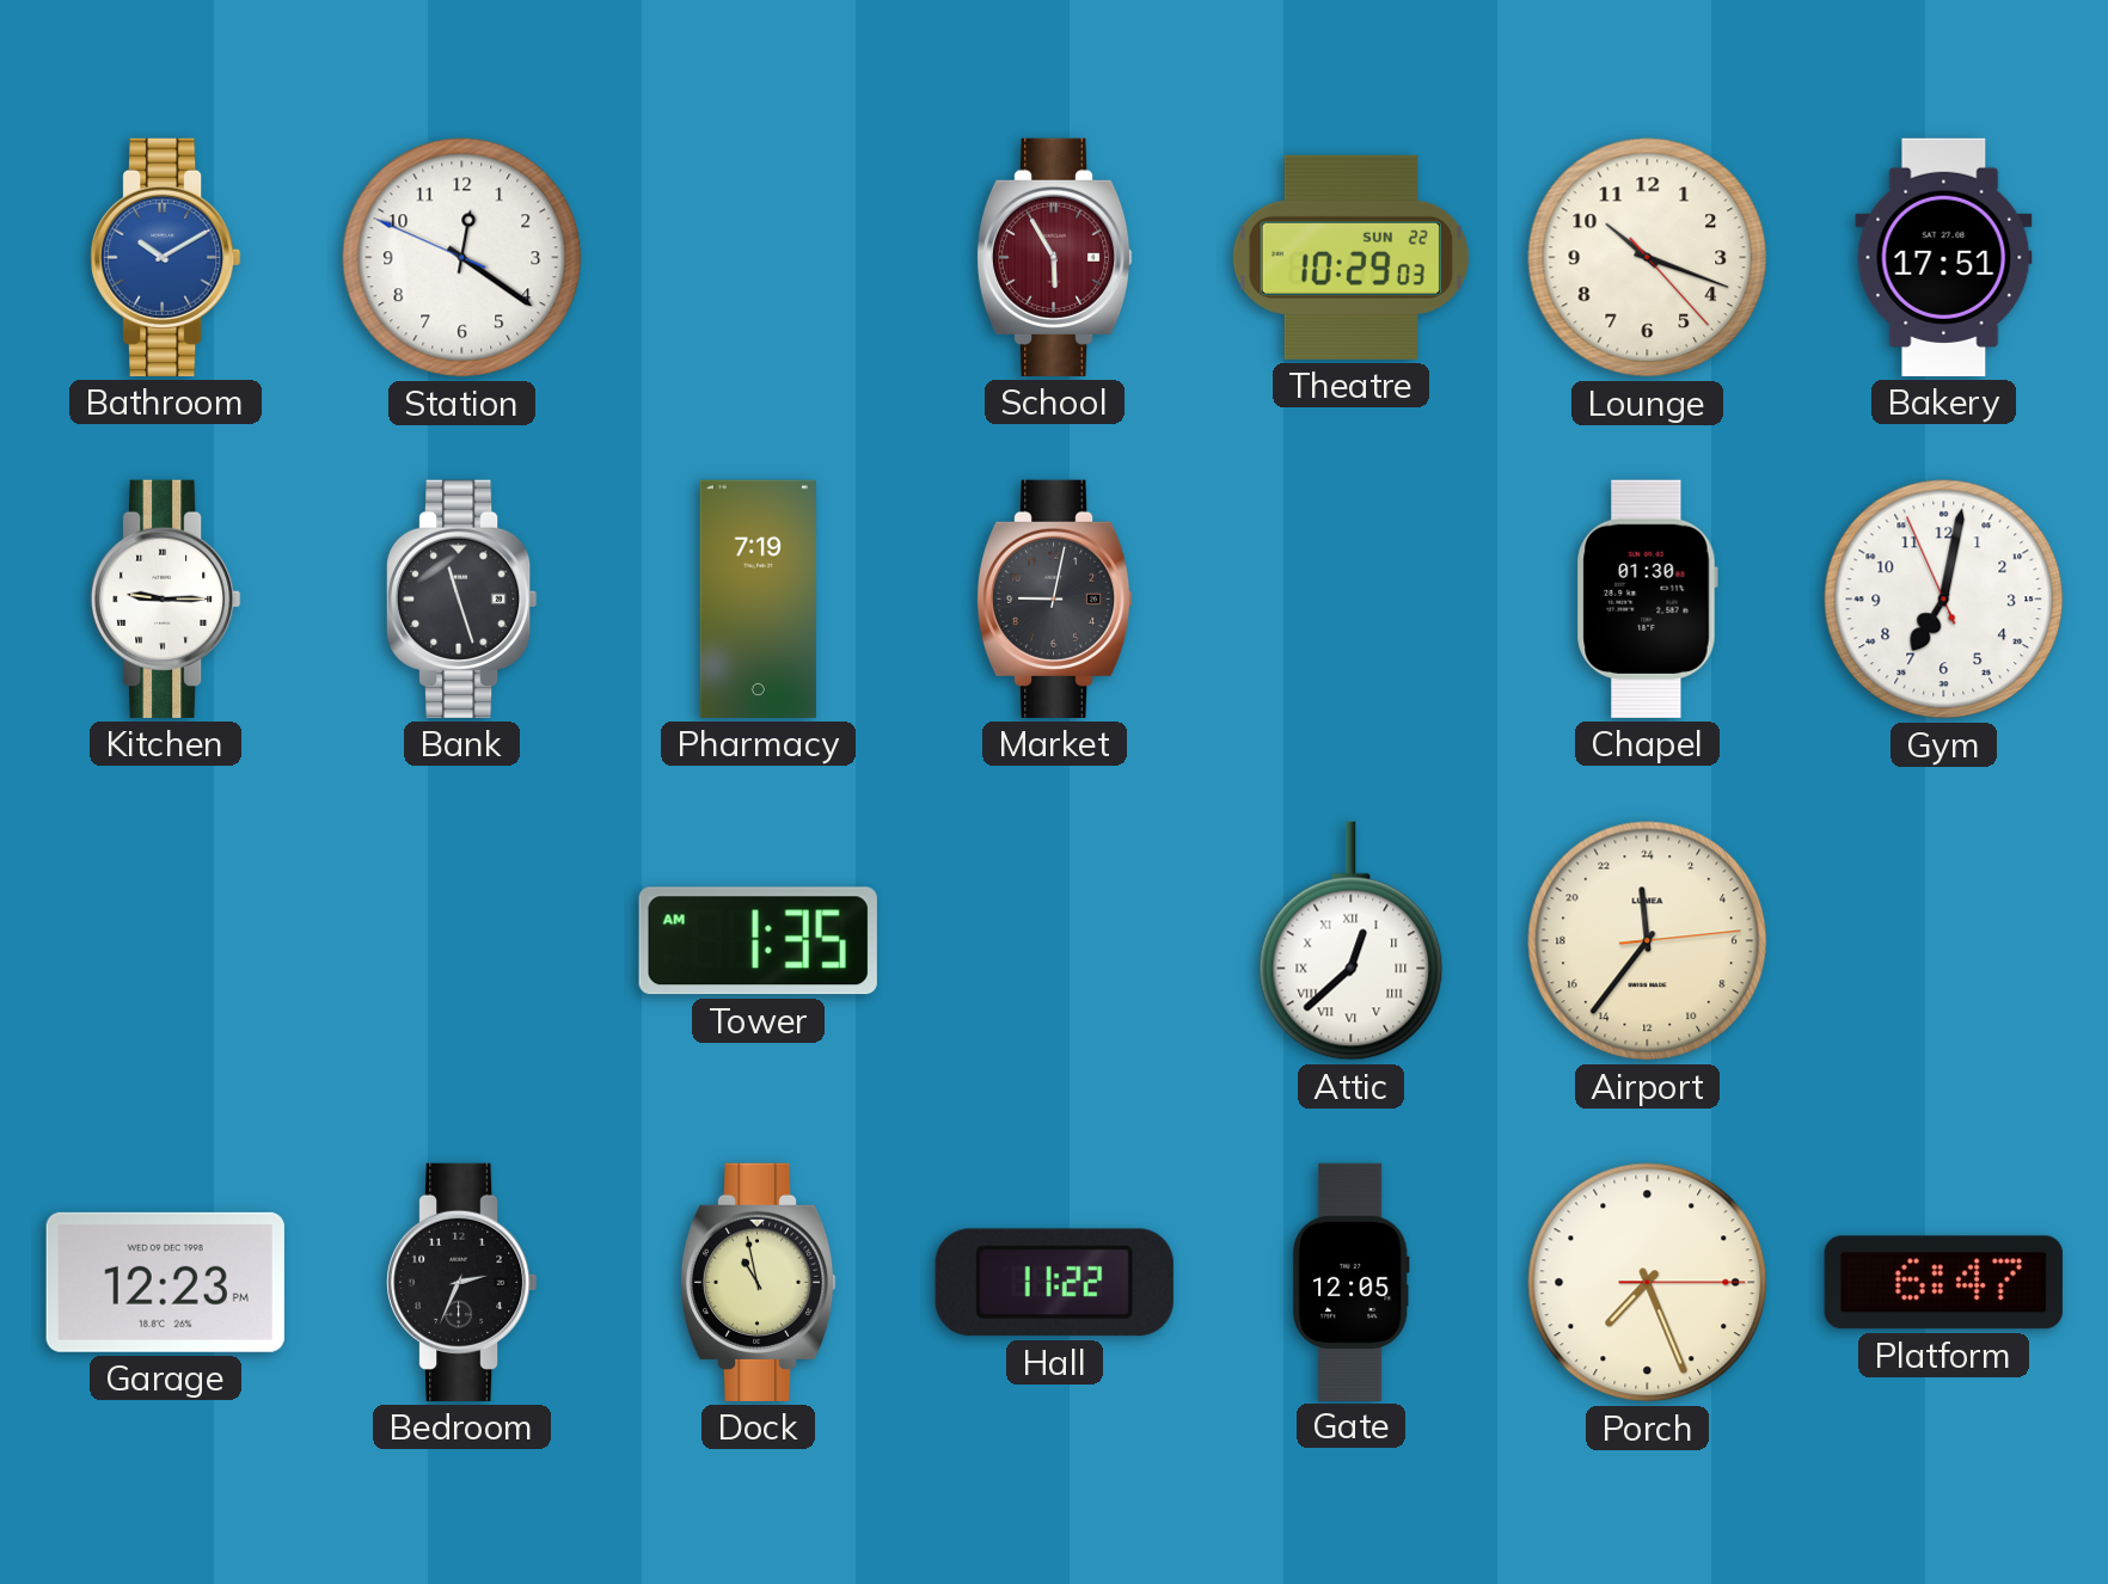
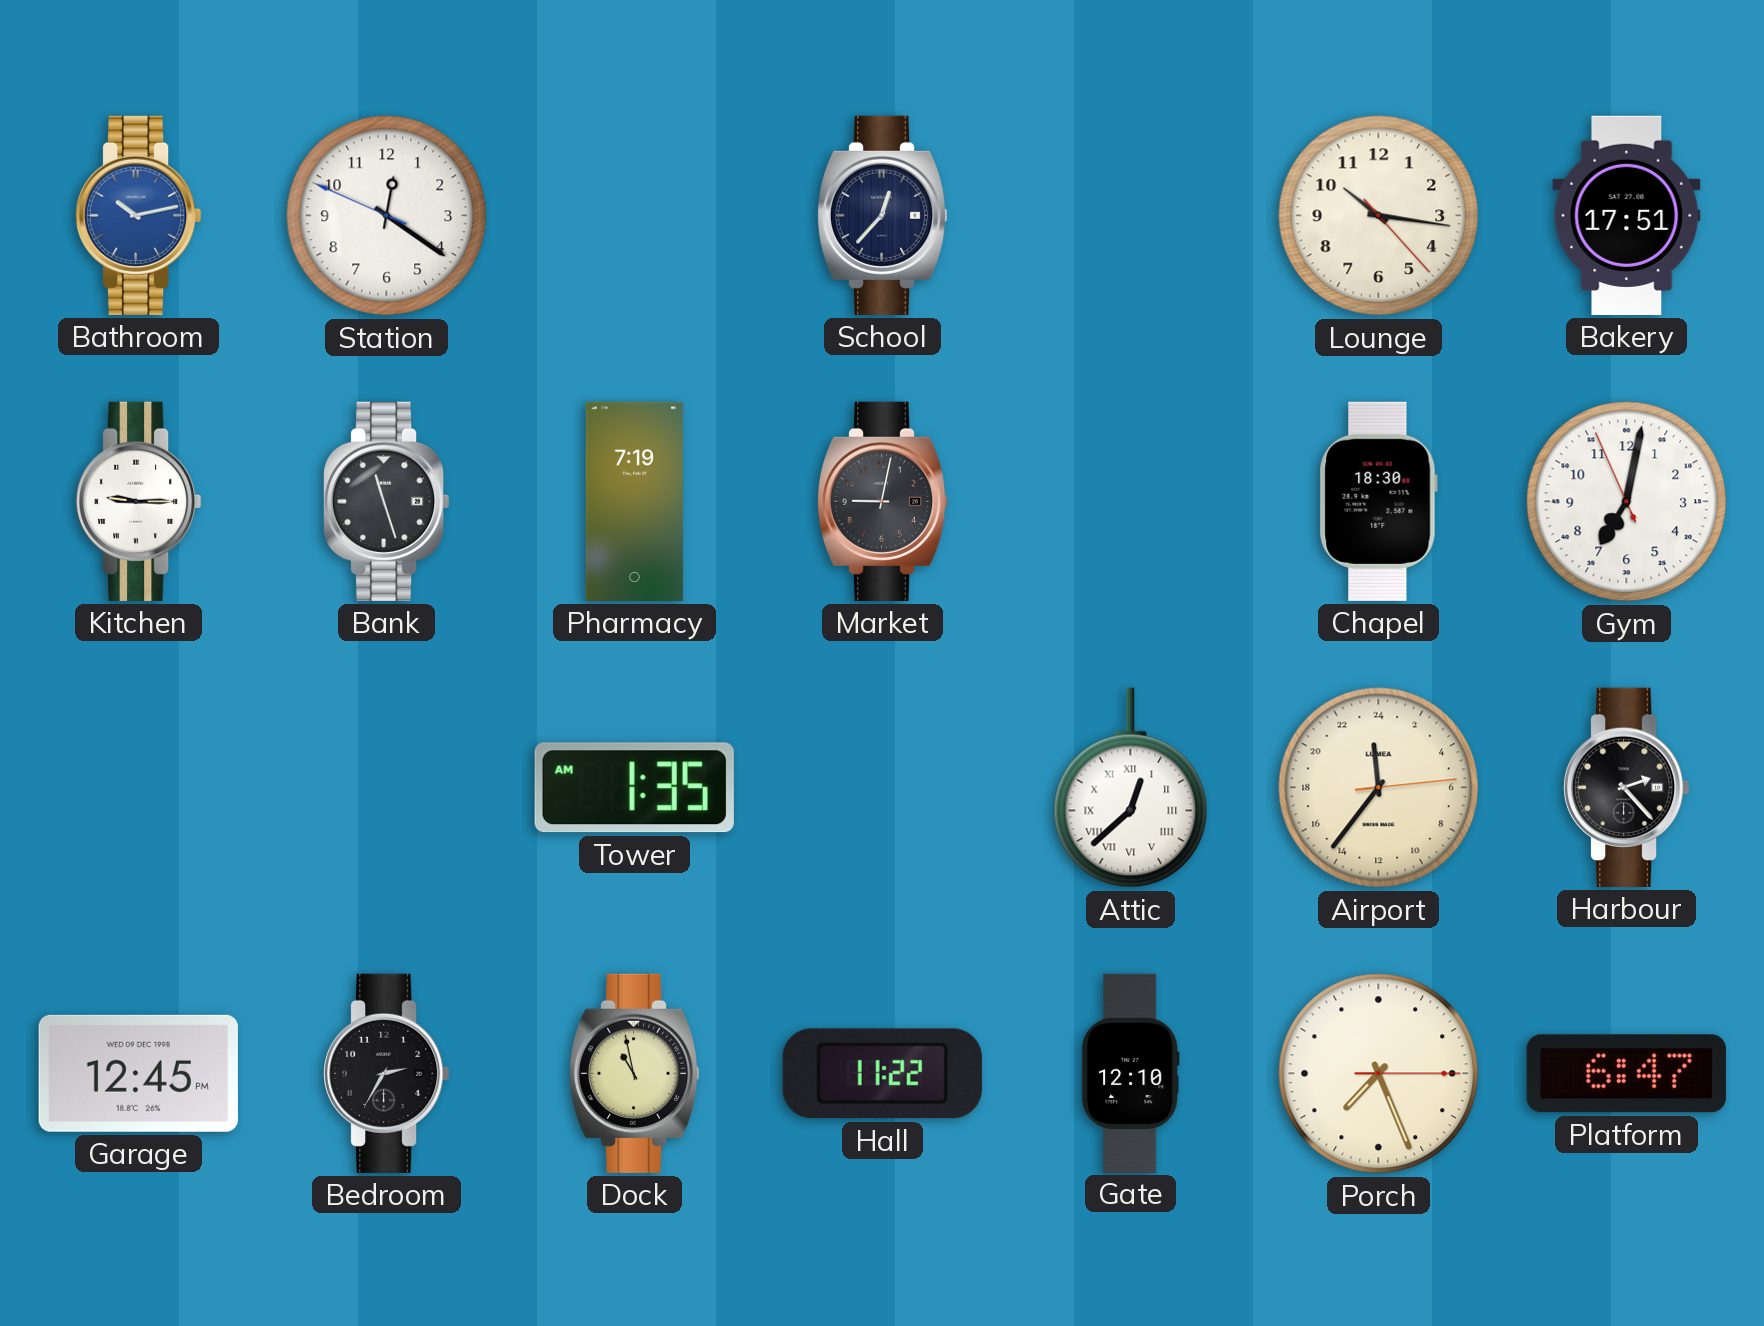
Bathroom: 10:10 -> 10:13 (139, 215)
School: 5:55 -> 12:37 (882, 215)
School dial: burgundy -> navy (882, 215)
Theatre: 10:29 -> none (1350, 257)
Lounge: 10:18 -> 10:16 (1379, 216)
Chapel: 01:30 -> 18:30 (1378, 501)
Harbour: none -> 2:23 (1627, 787)
Garage: 12:23 -> 12:45 (138, 1073)
Bedroom: 2:34 -> 2:35 (387, 1073)
Gate: 12:05 -> 12:10 (1130, 1073)
